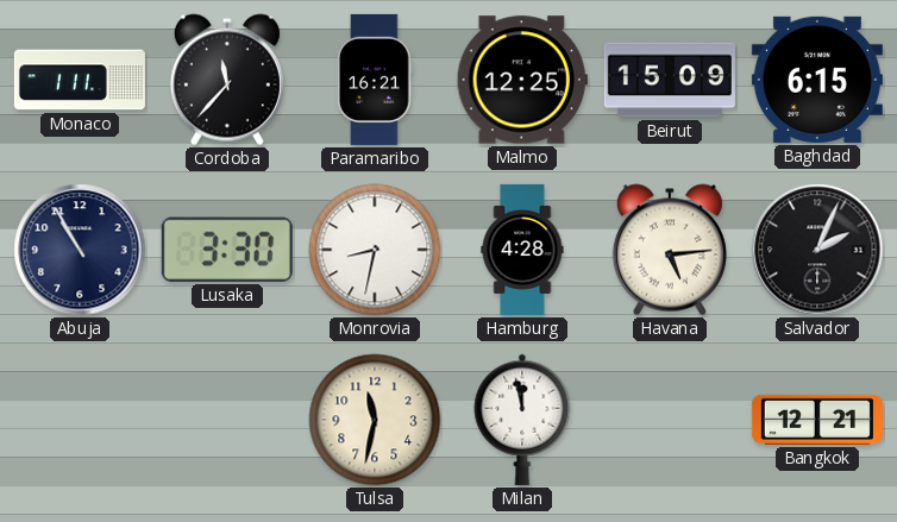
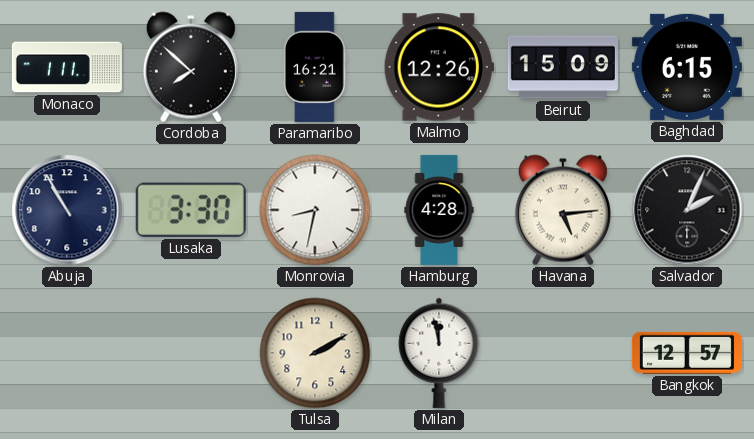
Cordoba: 11:37 -> 7:52 (191, 67)
Malmo: 12:25 -> 12:26 (439, 67)
Tulsa: 11:32 -> 2:10 (315, 353)
Bangkok: 12:21 -> 12:57 (687, 353)
